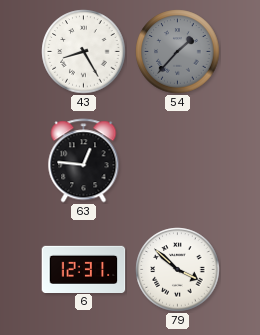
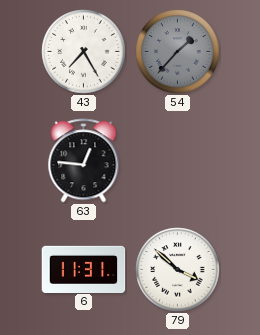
43: 8:25 -> 7:25 (84, 52)
6: 12:31 -> 11:31 (84, 269)
